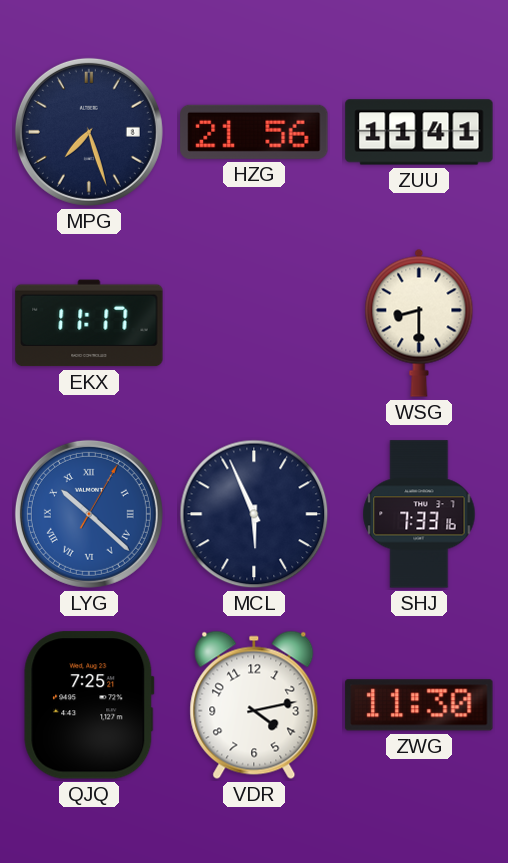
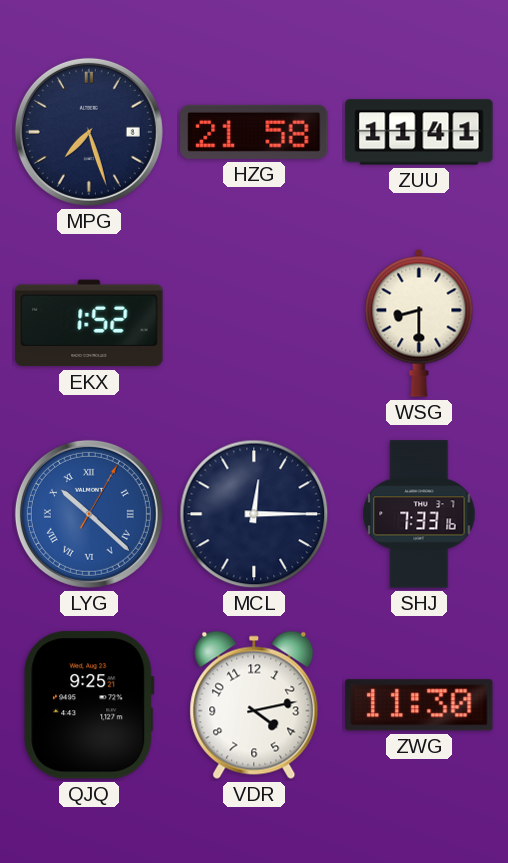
HZG: 21:56 -> 21:58 (254, 132)
EKX: 11:17 -> 1:52 (89, 323)
MCL: 5:56 -> 12:15 (254, 514)
QJQ: 7:25 -> 9:25 (89, 705)
